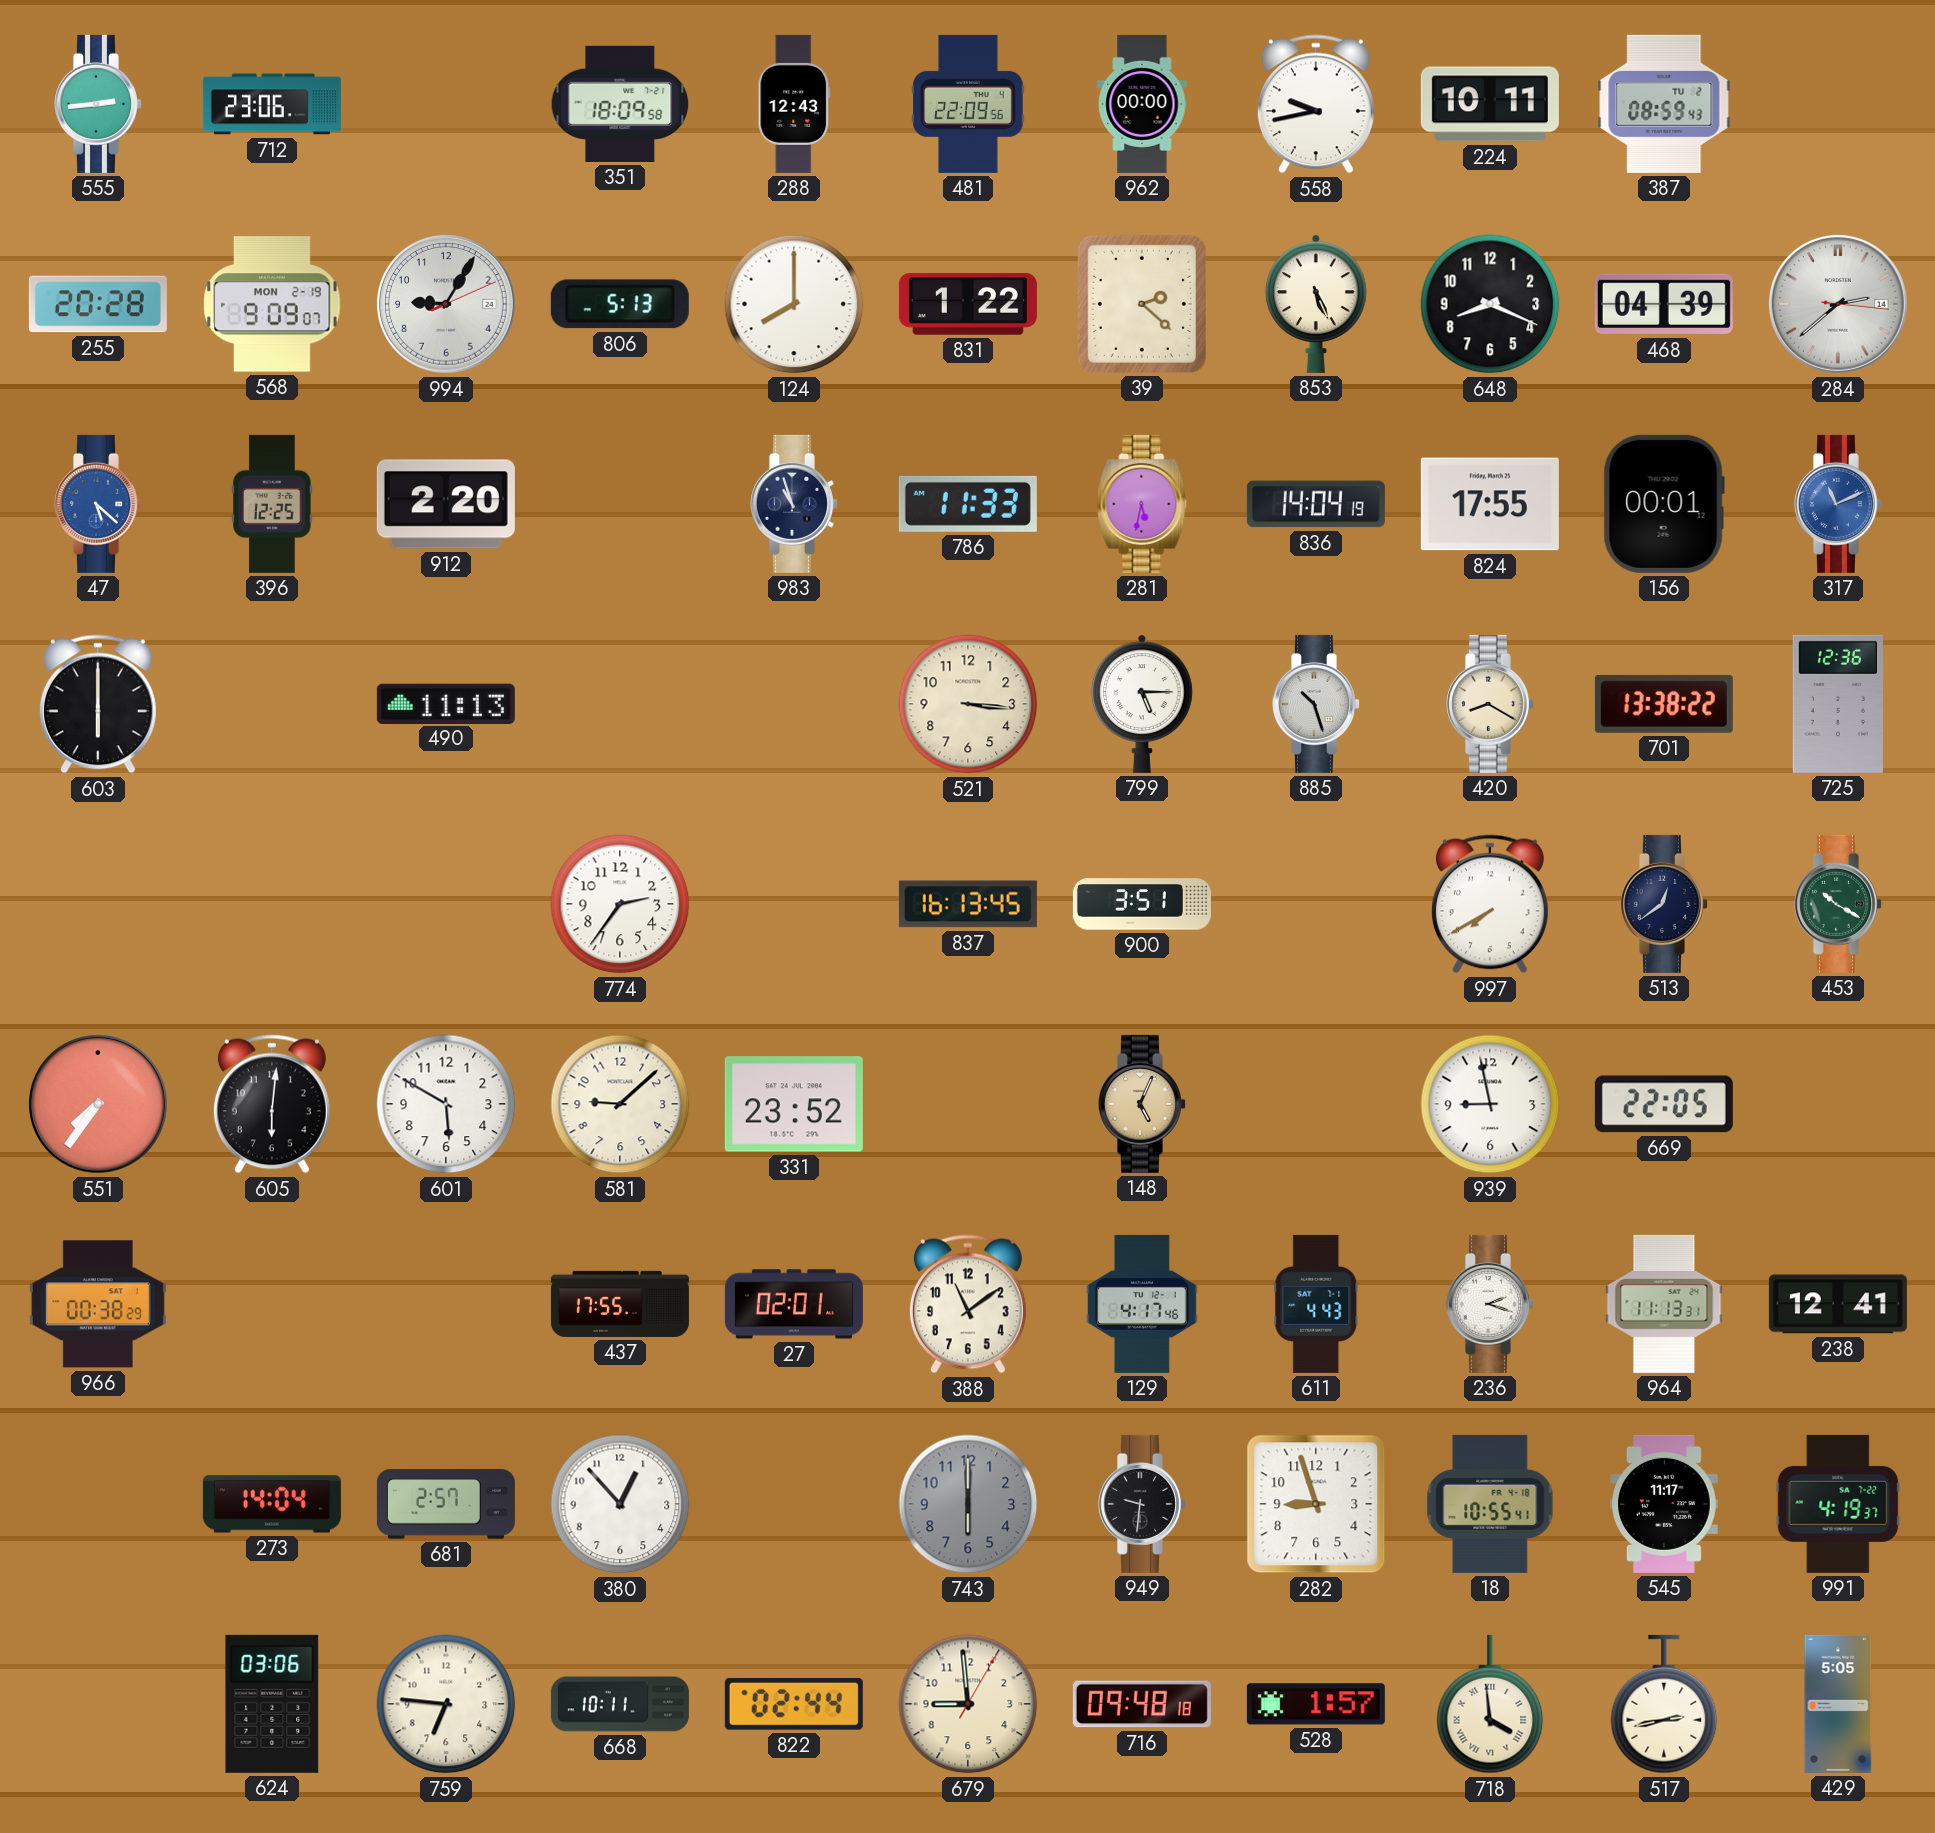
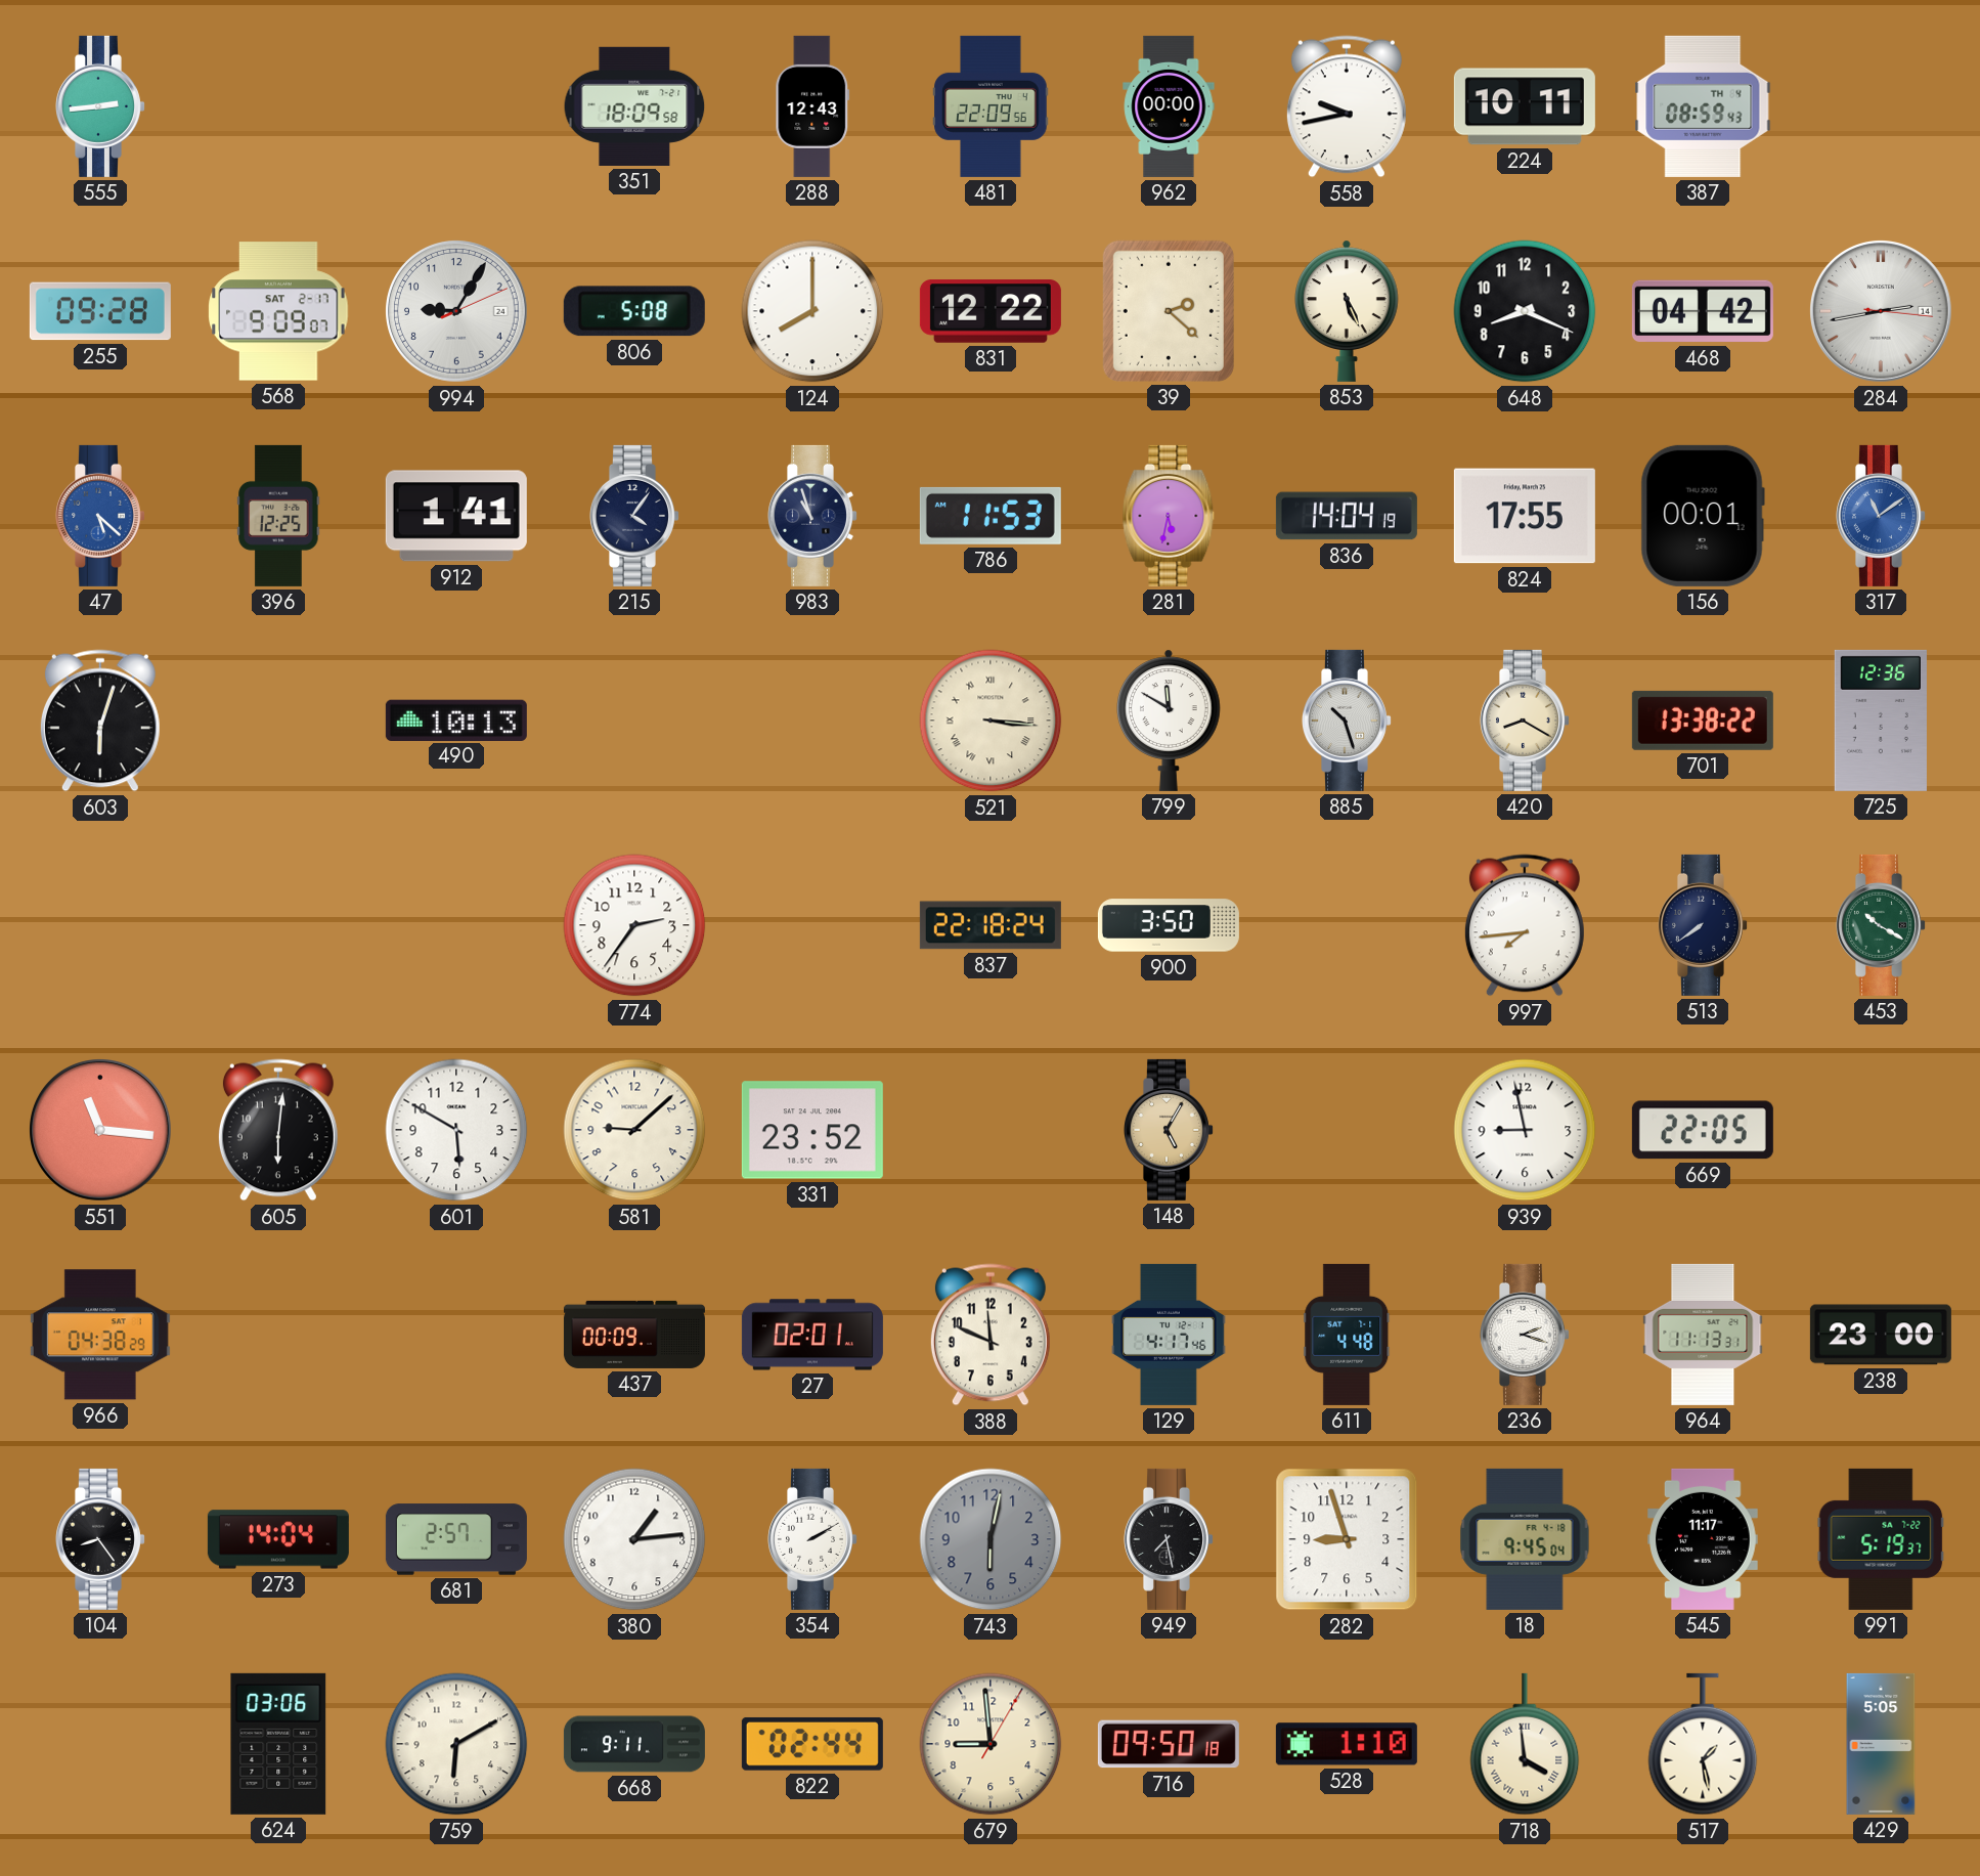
712: 23:06 -> none (272, 104)
387 date: TU 2 -> TH 4 (1703, 106)
255: 20:28 -> 09:28 (100, 311)
568 date: MON 2-19 -> SAT 2-17 (278, 311)
806: 5:13 -> 5:08 (634, 311)
831: 1:22 -> 12:22 (991, 311)
468: 04:39 -> 04:42 (1703, 311)
284: 2:38 -> 2:43 (1882, 312)
912: 2:20 -> 1:41 (456, 516)
215: none -> 4:06 (635, 516)
786: 11:33 -> 11:53 (991, 516)
317: 11:11 -> 11:09 (1882, 516)
603: 6:00 -> 6:03 (100, 721)
490: 11:13 -> 10:13 (456, 719)
521 numerals: Arabic -> Roman (991, 721)
799: 5:15 -> 11:50 (1170, 721)
837: 16:13 -> 22:18 (991, 925)
900: 3:51 -> 3:50 (1169, 925)
997: 7:40 -> 7:44 (1525, 925)
513: 12:39 -> 7:39 (1704, 925)
551: 7:36 -> 11:16 (101, 1131)
148: 5:04 -> 5:05 (1170, 1130)
966: 00:38 -> 04:38 (100, 1335)
437: 17:55 -> 00:09 (634, 1335)
388: 11:09 -> 11:49 (991, 1335)
611: 4:43 -> 4:48 (1347, 1335)
238: 12:41 -> 23:00 (1881, 1335)
104: none -> 8:24 (101, 1539)
380: 12:53 -> 1:14 (634, 1539)
354: none -> 2:10 (813, 1539)
743: 6:00 -> 6:02 (991, 1539)
949: 9:31 -> 7:28 (1170, 1539)
18: 10:55 -> 9:45 (1525, 1539)
991: 4:19 -> 5:19 (1881, 1539)
759: 6:46 -> 6:10 (456, 1744)
668: 10:11 -> 9:11 (634, 1744)
716: 09:48 -> 09:50 (1169, 1744)
528: 1:57 -> 1:10 (1347, 1744)
517: 2:43 -> 1:28 (1703, 1744)
